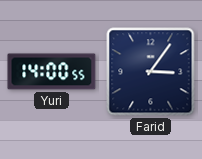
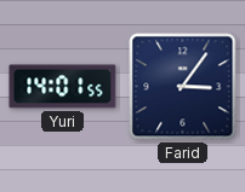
Yuri: 14:00 -> 14:01 (63, 87)
